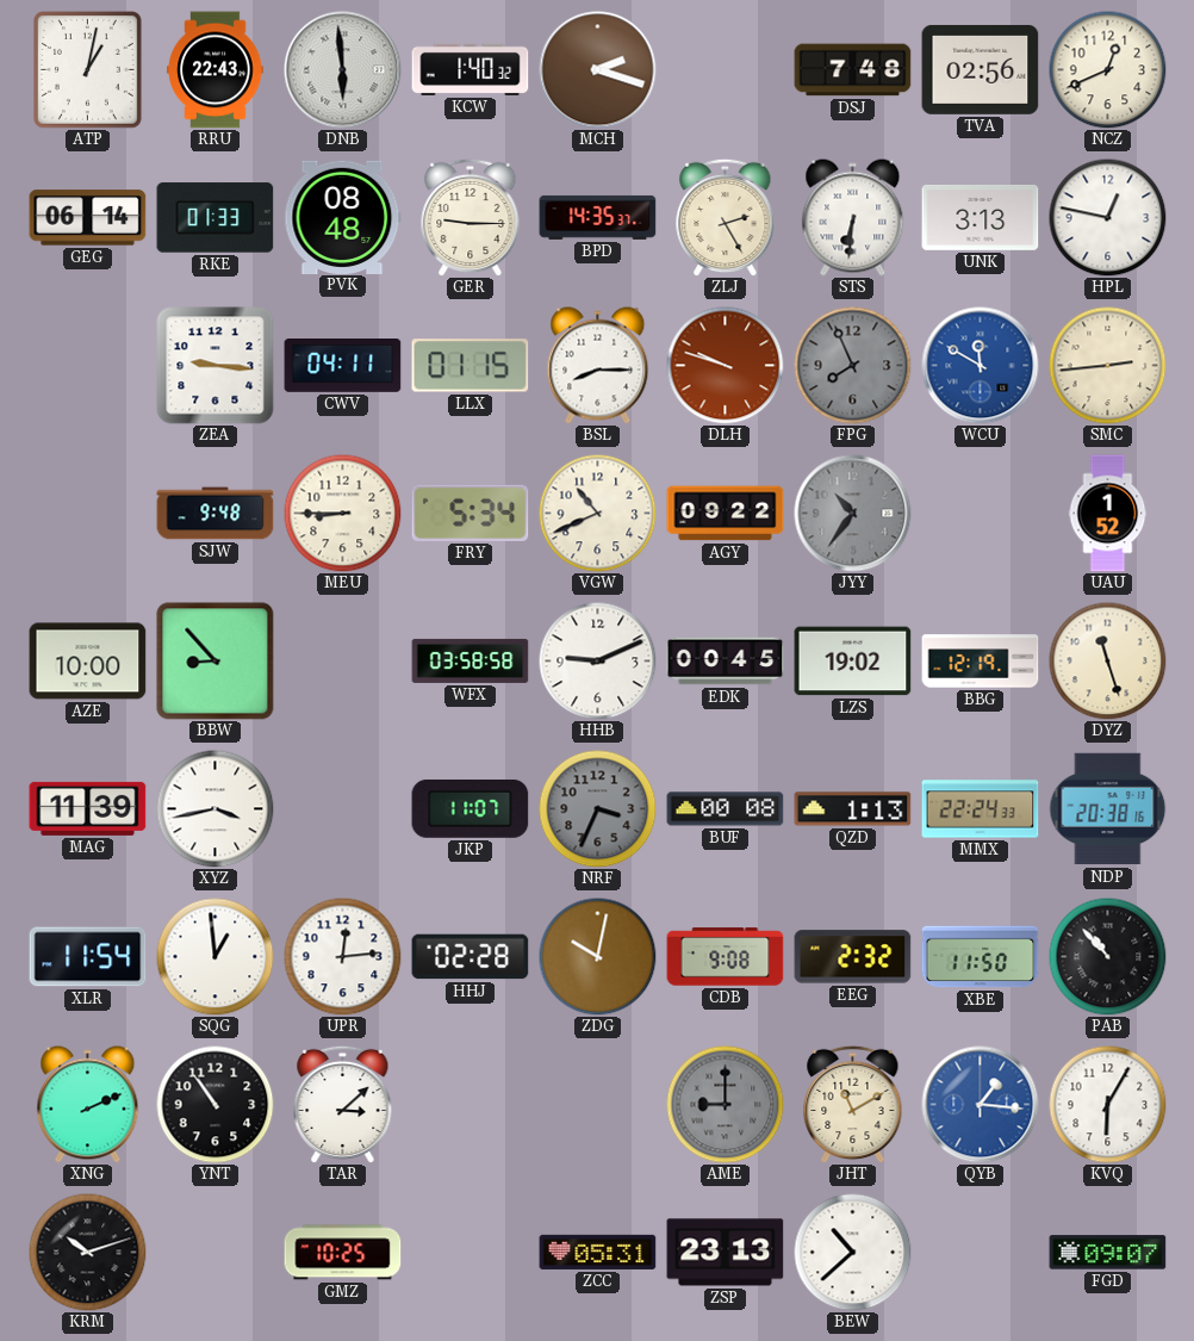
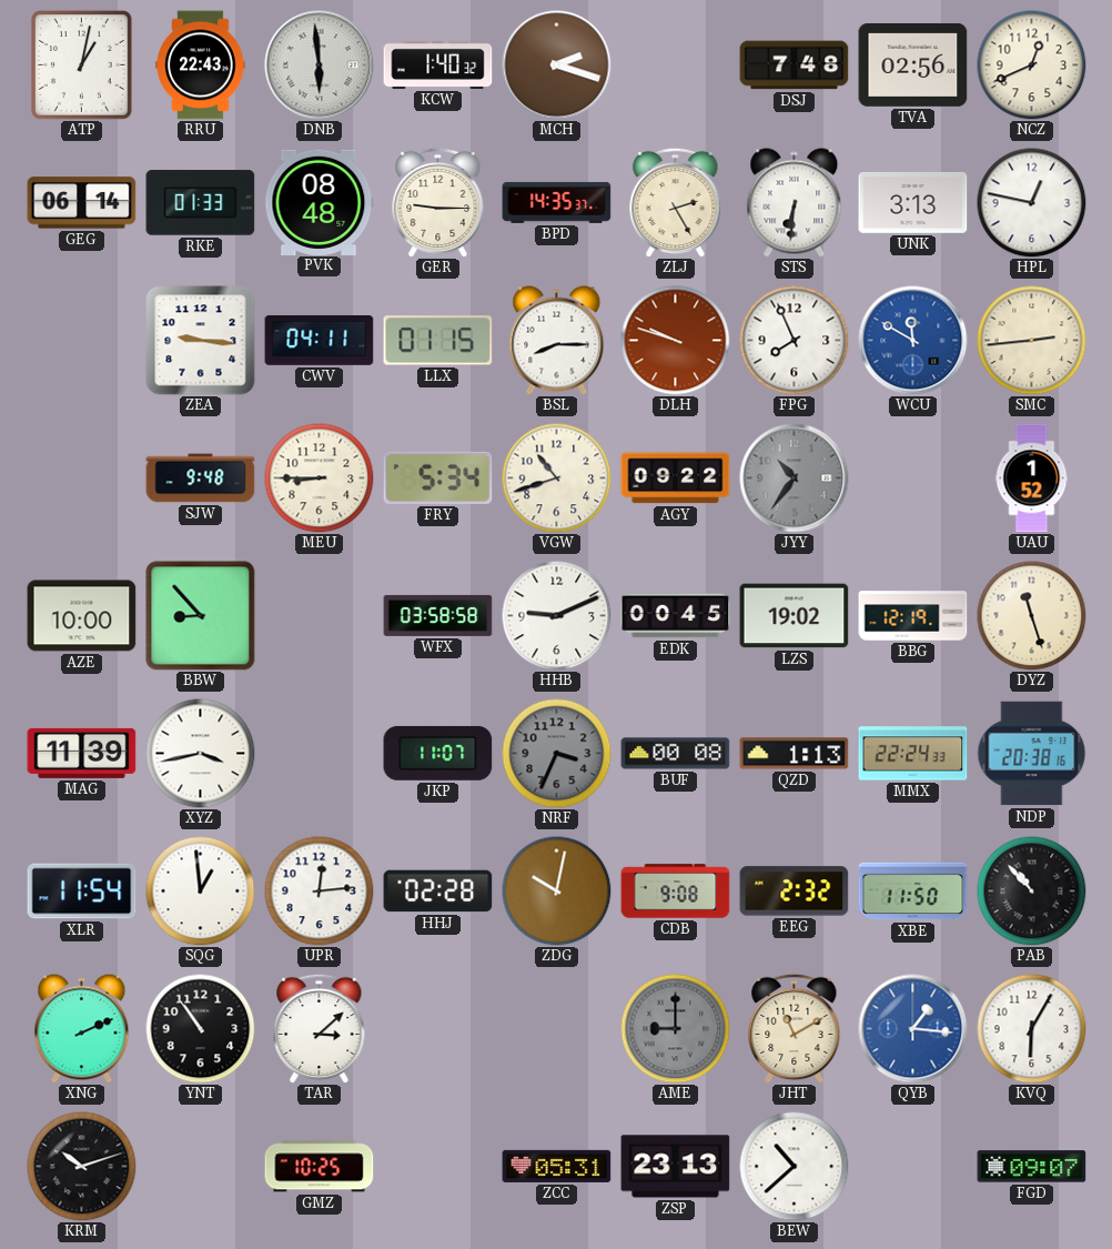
FPG dial: grey -> white (795, 341)
VGW: 10:41 -> 10:42 (557, 479)
